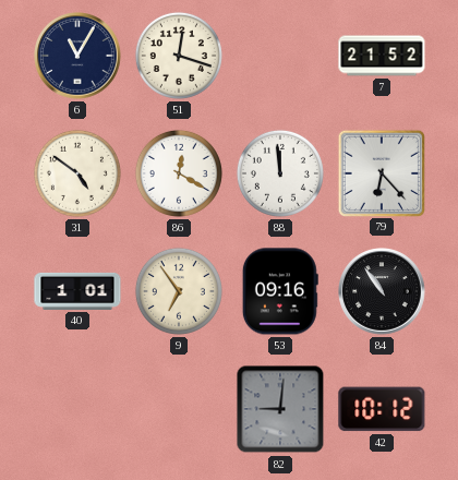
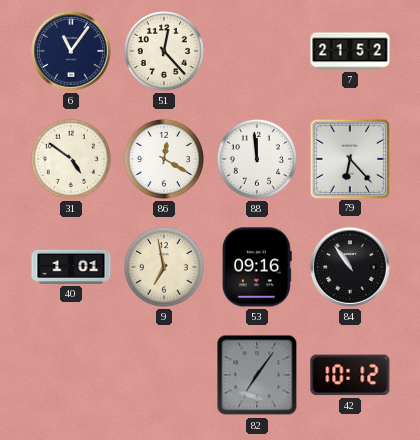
6: 11:05 -> 11:06 (72, 52)
51: 12:18 -> 12:23 (164, 51)
9: 6:54 -> 6:58 (164, 267)
82: 9:01 -> 7:06 (257, 375)
